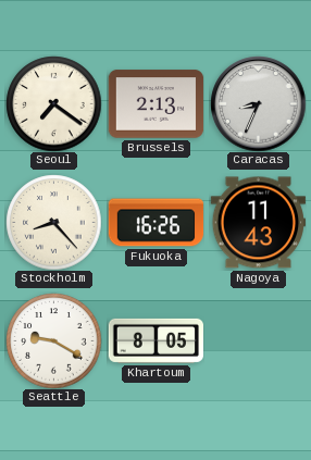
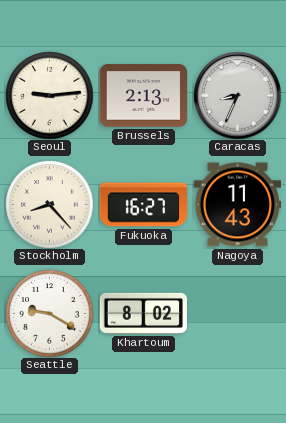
Seoul: 7:21 -> 9:14 (49, 95)
Fukuoka: 16:26 -> 16:27 (143, 205)
Khartoum: 8:05 -> 8:02 (143, 313)
